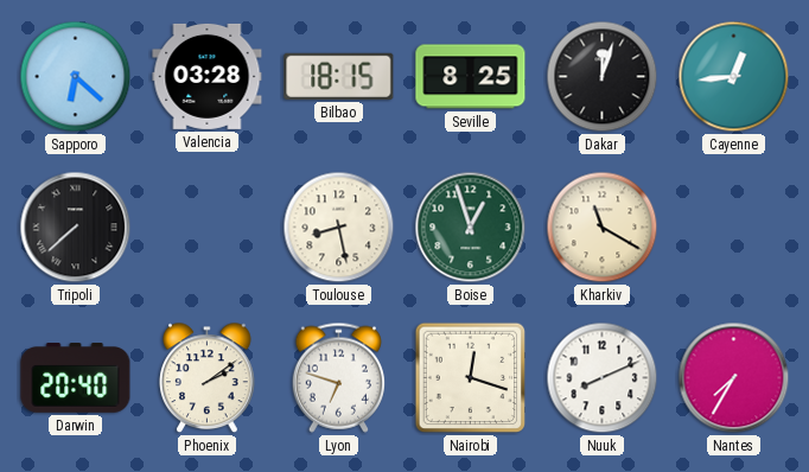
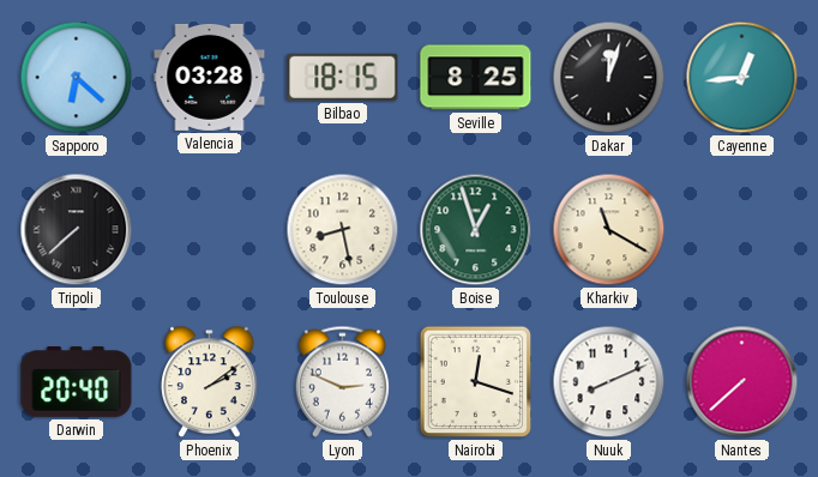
Lyon: 6:48 -> 2:49 (342, 381)
Nantes: 7:35 -> 7:38 (742, 382)
